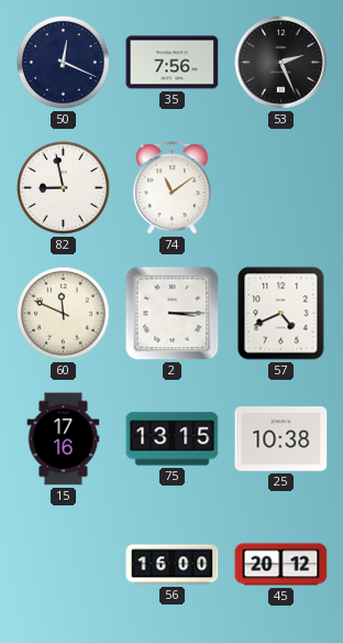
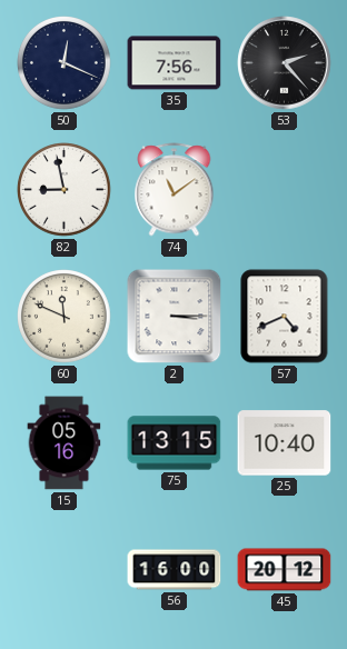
53: 2:26 -> 2:23 (285, 63)
15: 17:16 -> 05:16 (65, 443)
25: 10:38 -> 10:40 (285, 443)
